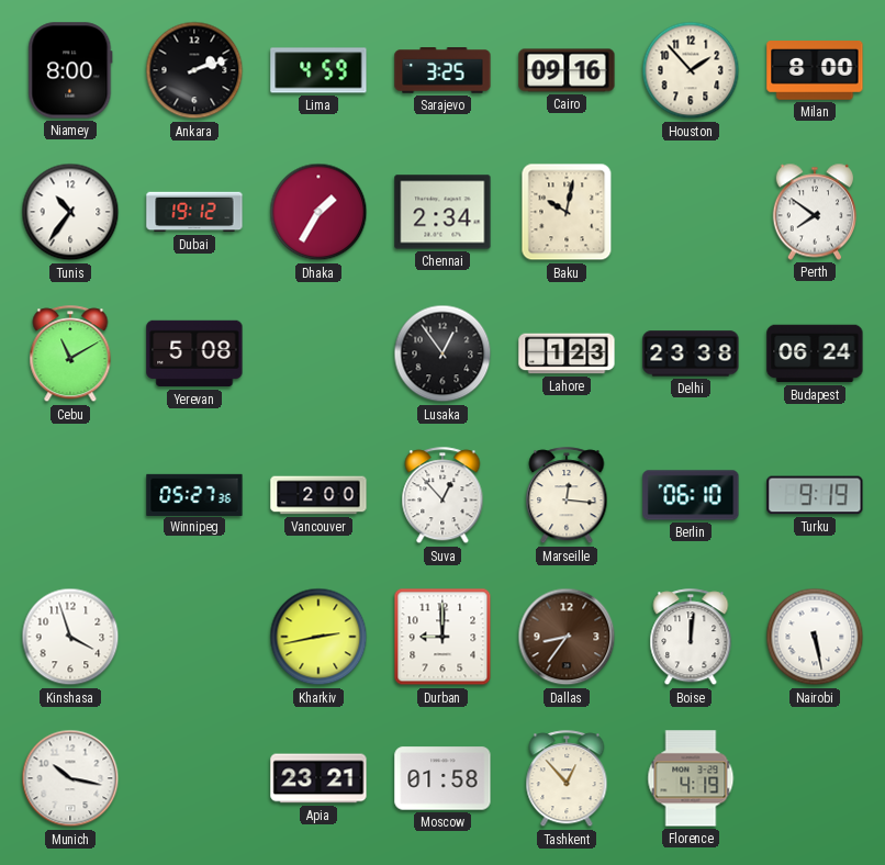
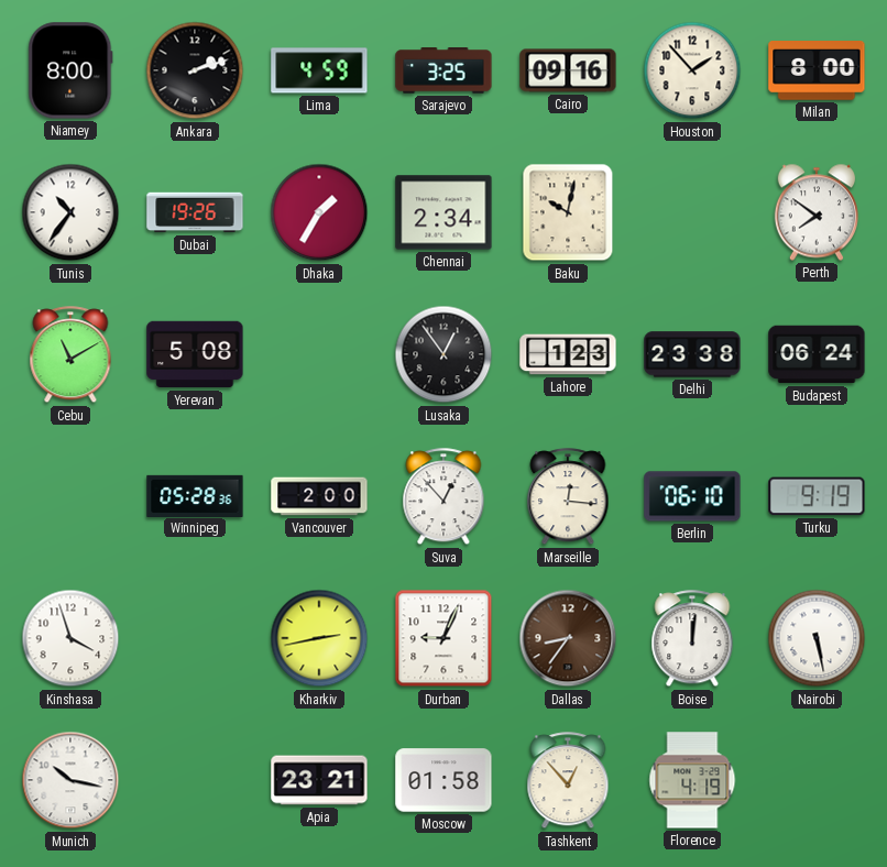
Dubai: 19:12 -> 19:26 (195, 212)
Winnipeg: 05:27 -> 05:28 (195, 495)
Durban: 9:00 -> 9:04 (443, 638)
